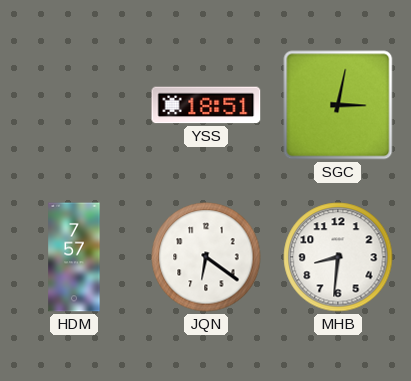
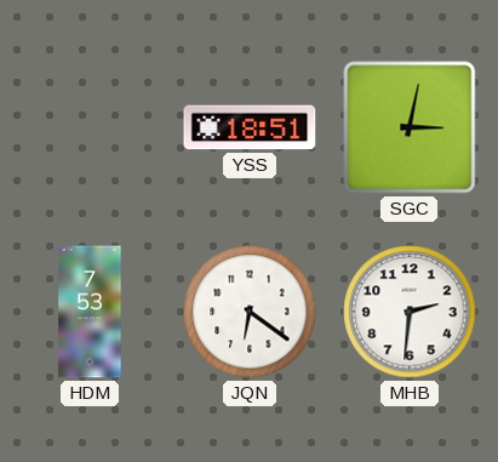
HDM: 7:57 -> 7:53 (90, 312)
MHB: 8:31 -> 2:31 (410, 312)
